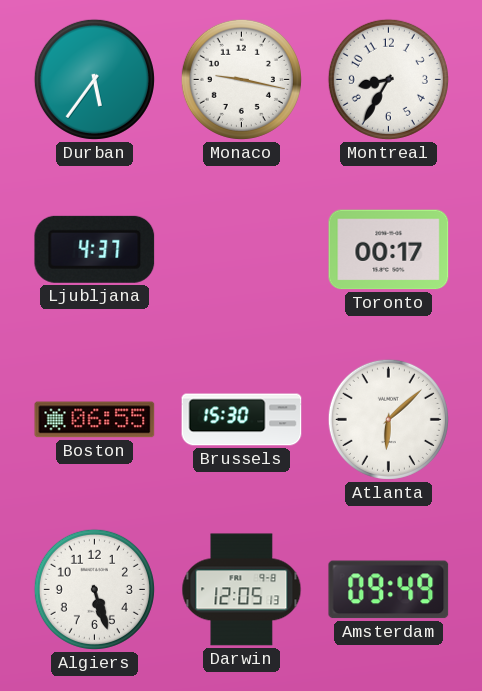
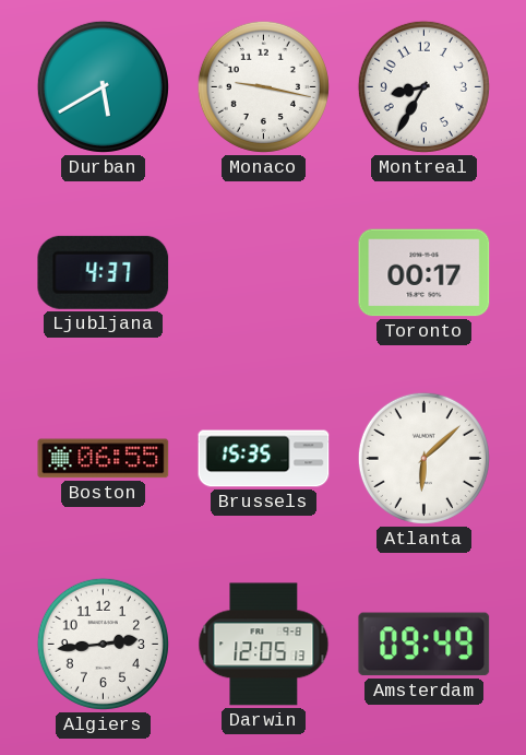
Durban: 5:36 -> 5:40 (103, 86)
Brussels: 15:30 -> 15:35 (264, 459)
Algiers: 5:27 -> 2:44 (103, 644)
